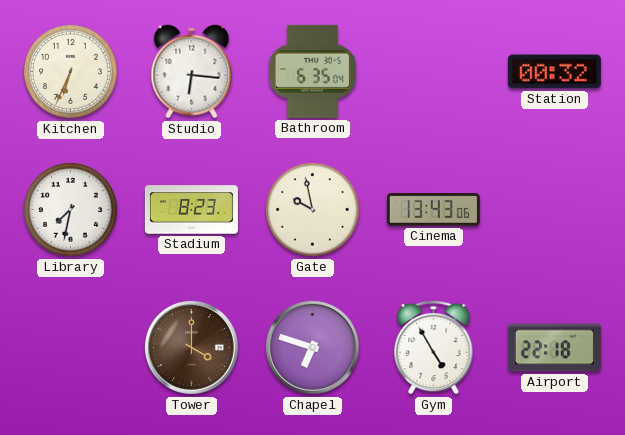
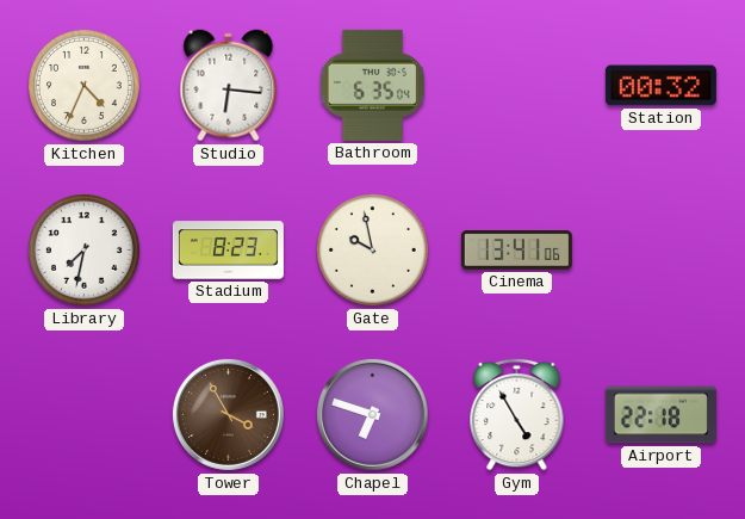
Kitchen: 6:34 -> 4:34 (85, 86)
Cinema: 13:43 -> 13:41 (516, 251)
Tower: 4:00 -> 3:55 (228, 414)
